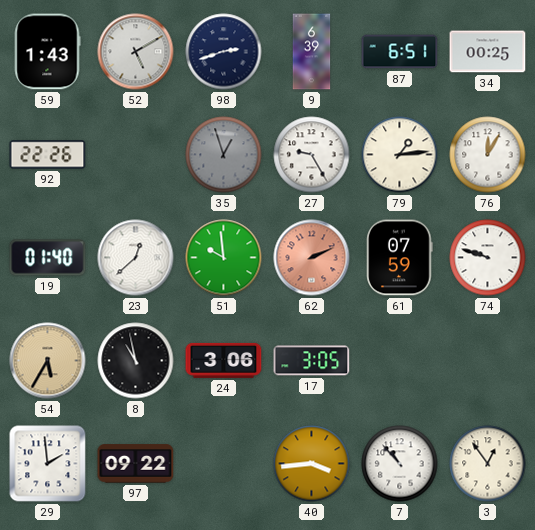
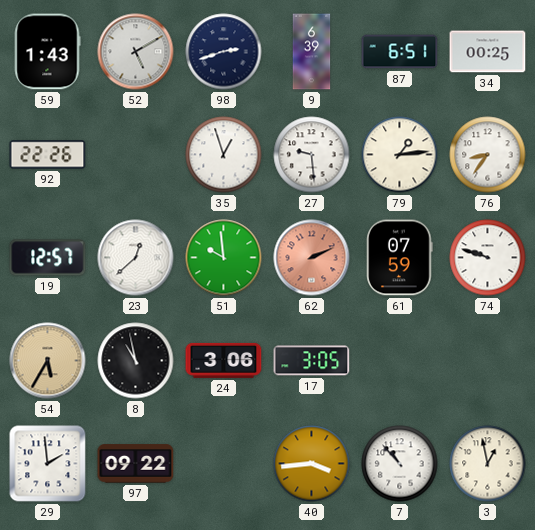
35 dial: grey -> white (224, 155)
27: 9:25 -> 9:29 (312, 155)
76: 12:05 -> 8:36 (488, 155)
19: 01:40 -> 12:57 (48, 258)
3: 12:54 -> 12:58 (488, 464)
